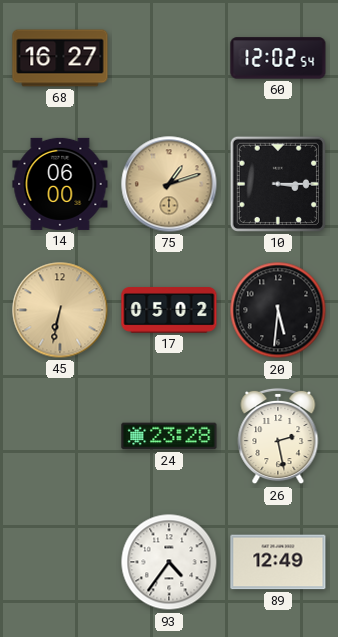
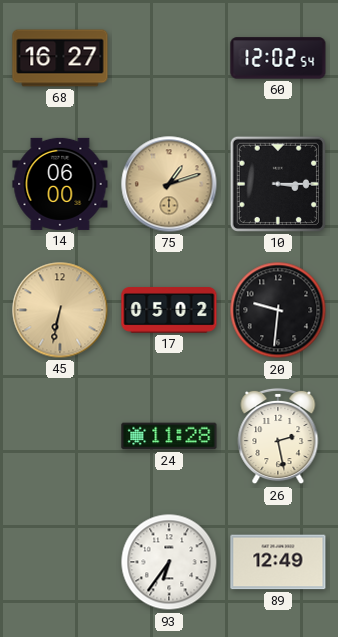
20: 5:31 -> 9:31 (278, 310)
24: 23:28 -> 11:28 (169, 436)
93: 4:36 -> 6:36 (169, 562)
